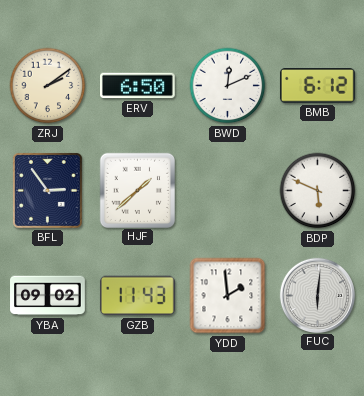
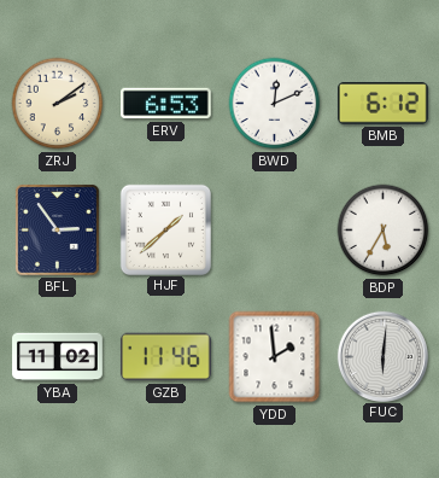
ERV: 6:50 -> 6:53 (166, 104)
BDP: 5:49 -> 5:35 (384, 231)
YBA: 09:02 -> 11:02 (58, 357)
GZB: 11:43 -> 11:46 (165, 357)
